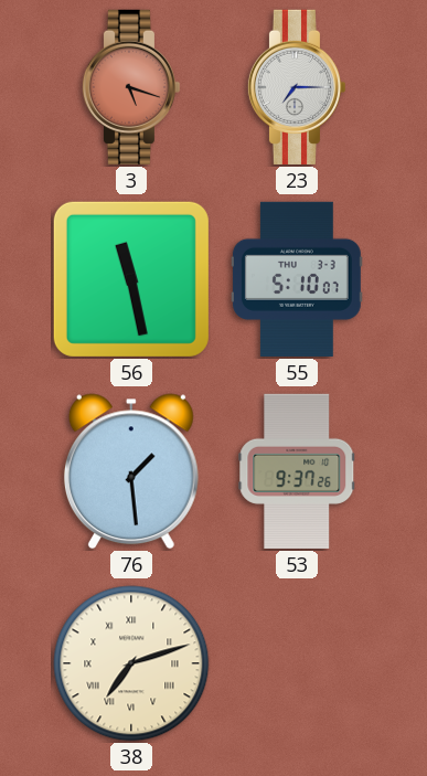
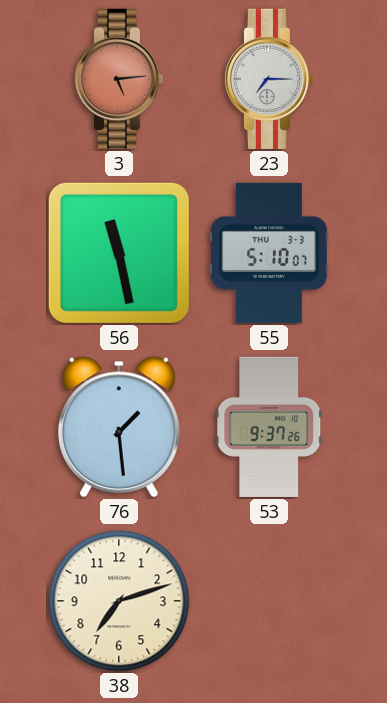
3: 5:18 -> 5:14 (118, 79)
38 numerals: Roman -> Arabic (119, 601)
